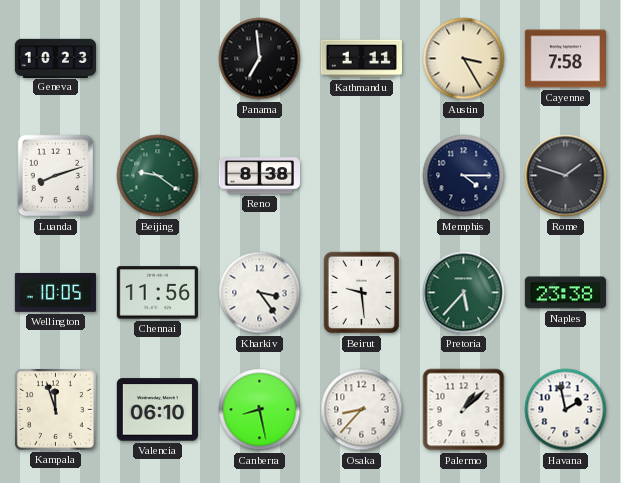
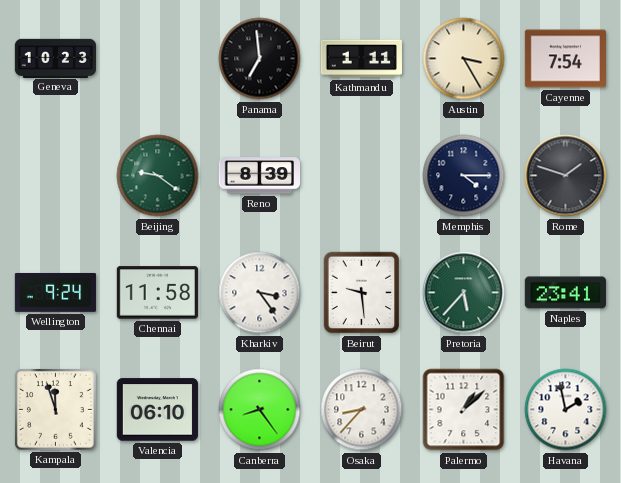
Cayenne: 7:58 -> 7:54 (565, 59)
Luanda: 8:12 -> none (56, 176)
Reno: 8:38 -> 8:39 (259, 176)
Wellington: 10:05 -> 9:24 (55, 292)
Chennai: 11:56 -> 11:58 (157, 293)
Naples: 23:38 -> 23:41 (565, 293)
Canberra: 8:28 -> 8:24 (260, 410)
